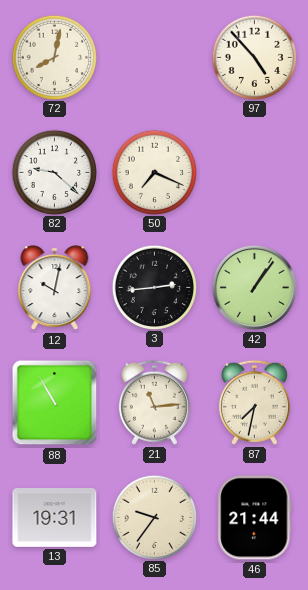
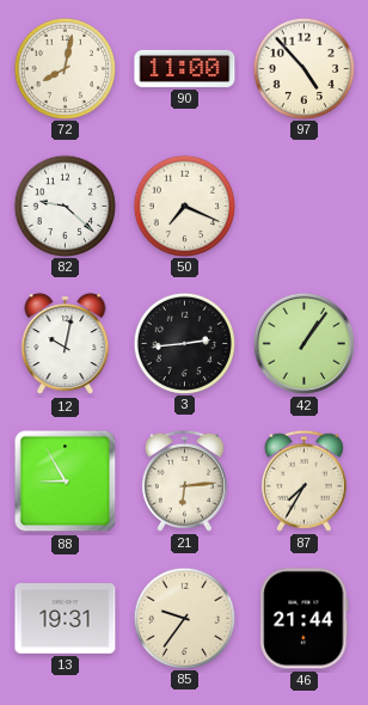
90: none -> 11:00 (185, 68)
88: 10:55 -> 8:55 (66, 482)
21: 11:14 -> 6:14 (184, 480)
87: 7:32 -> 7:35 (303, 480)
